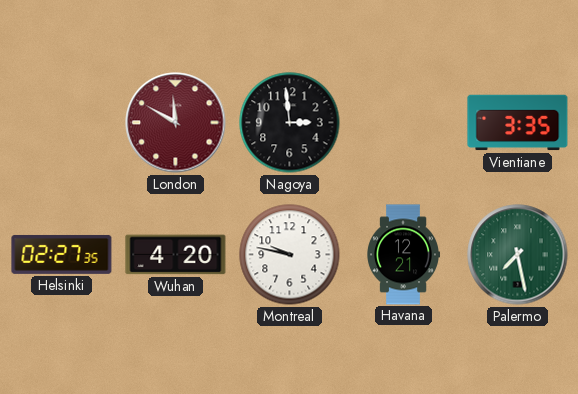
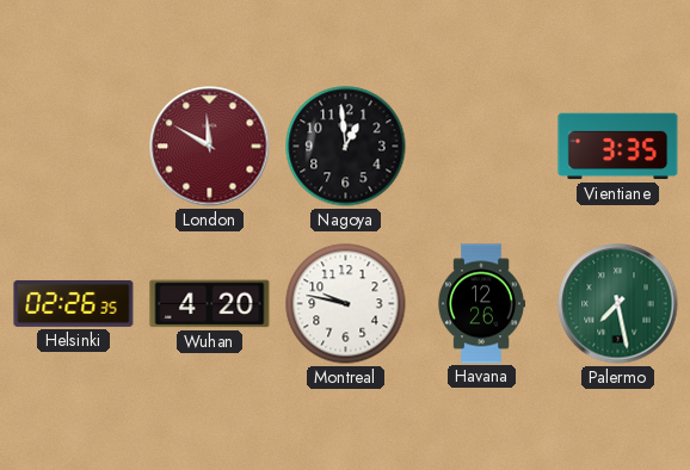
Nagoya: 2:59 -> 12:59 (346, 147)
Helsinki: 02:27 -> 02:26 (74, 303)
Havana: 12:21 -> 12:26 (481, 304)
